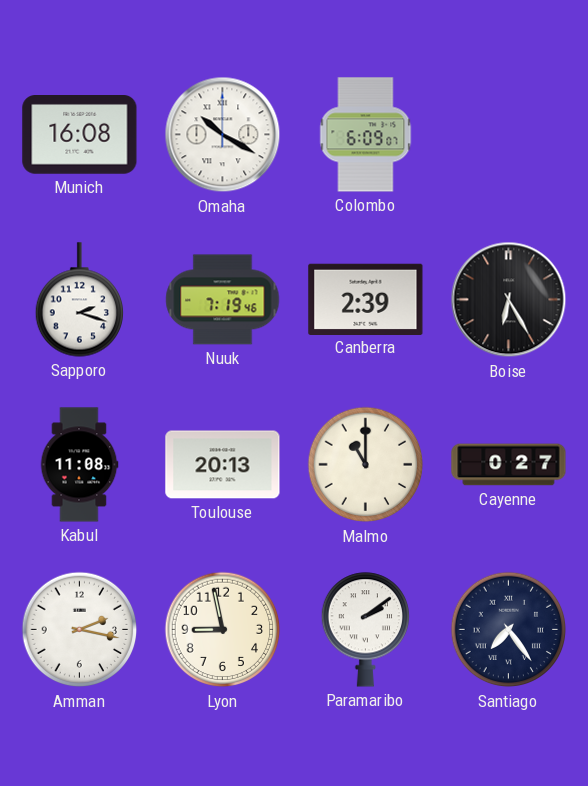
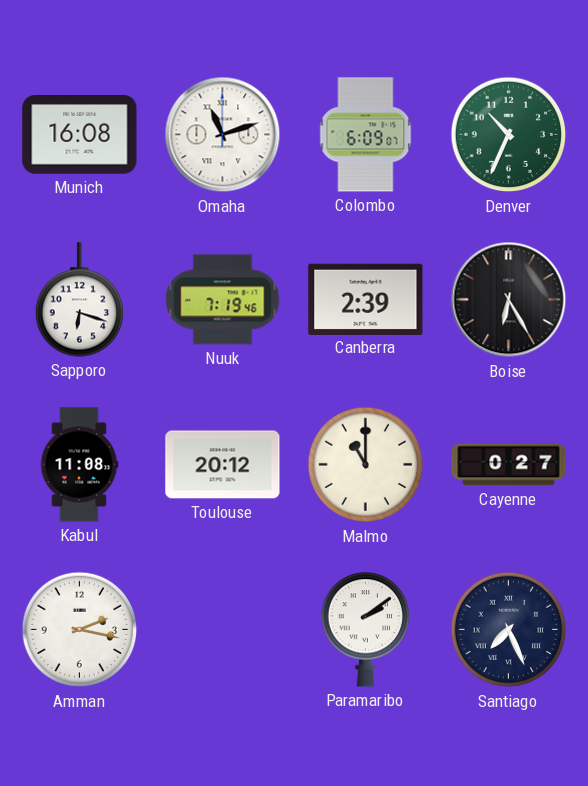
Omaha: 10:20 -> 11:12 (223, 135)
Denver: none -> 10:34 (509, 135)
Sapporo: 2:18 -> 6:18 (79, 300)
Toulouse: 20:13 -> 20:12 (223, 465)
Lyon: 8:58 -> none (223, 630)
Santiago: 7:24 -> 7:26 (509, 630)
